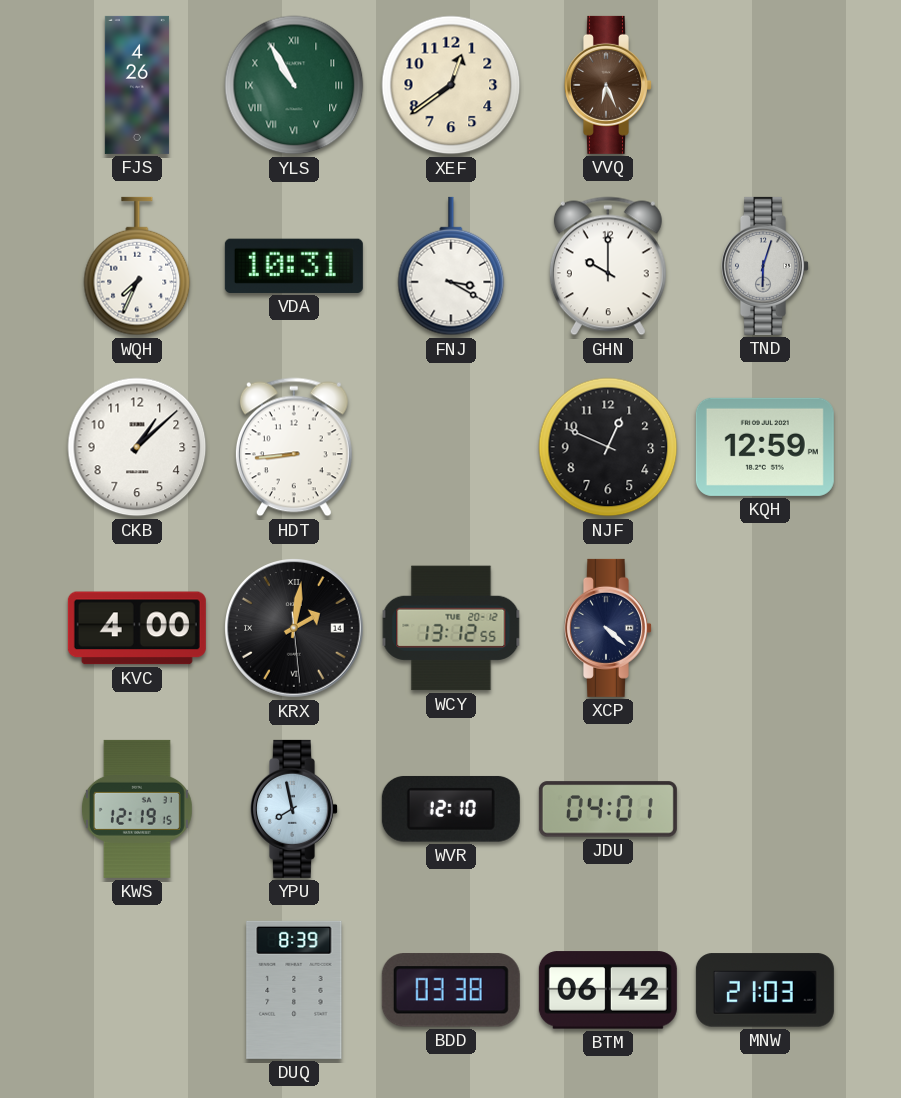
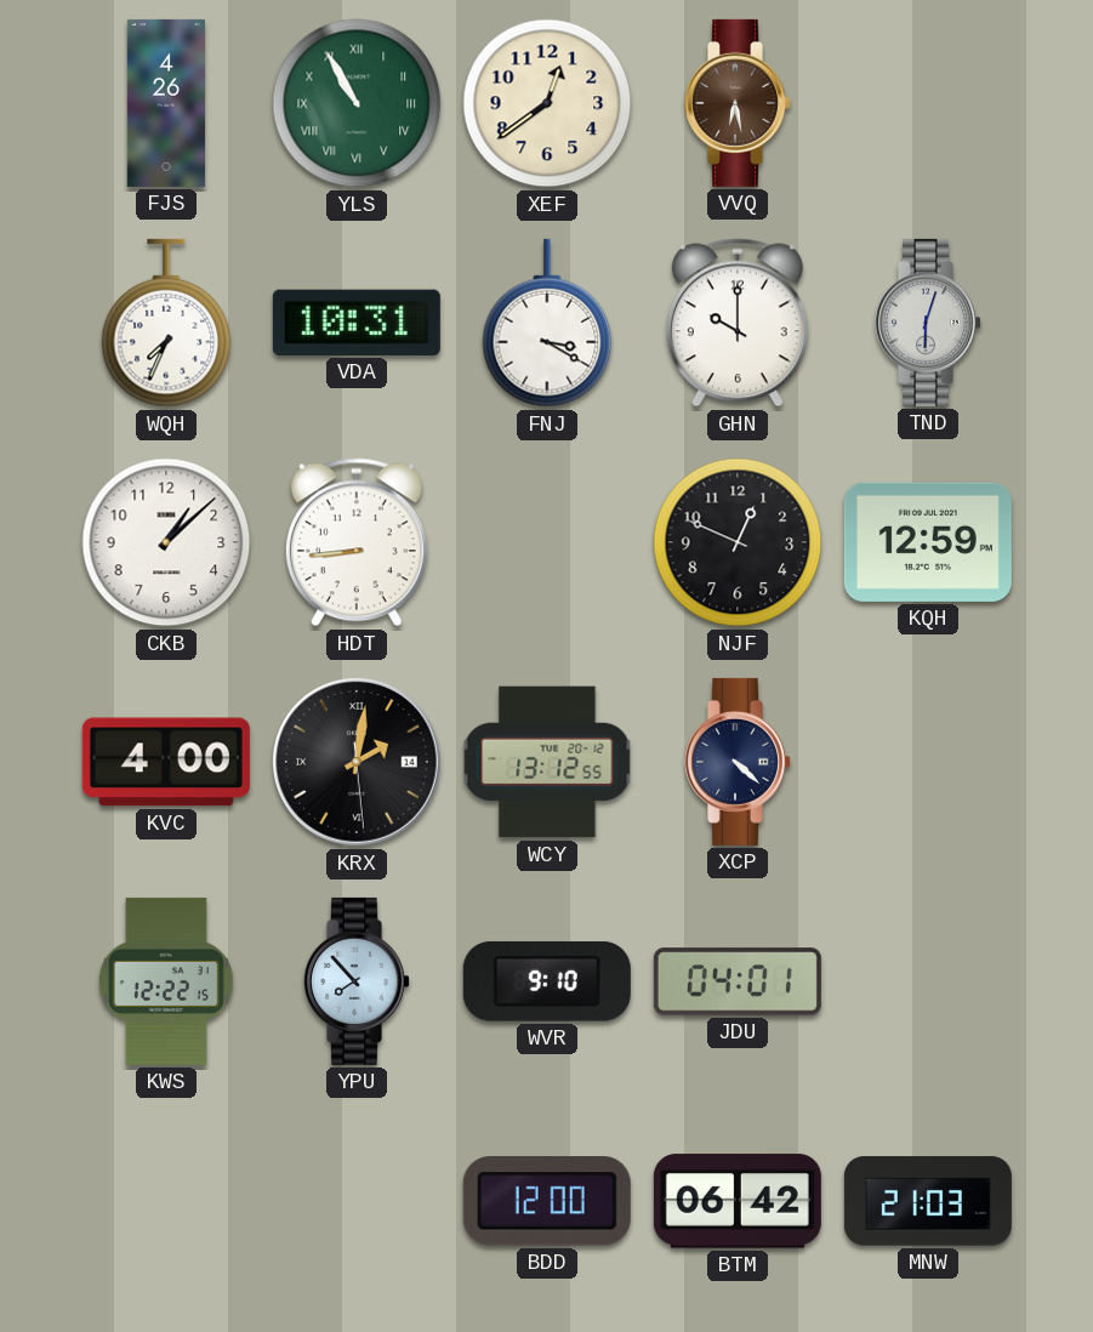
VVQ: 6:26 -> 6:28 (739, 103)
KWS: 12:19 -> 12:22 (166, 981)
YPU: 7:58 -> 7:53 (358, 981)
WVR: 12:10 -> 9:10 (547, 981)
DUQ: 8:39 -> none (294, 990)
BDD: 03:38 -> 12:00 (547, 1201)
